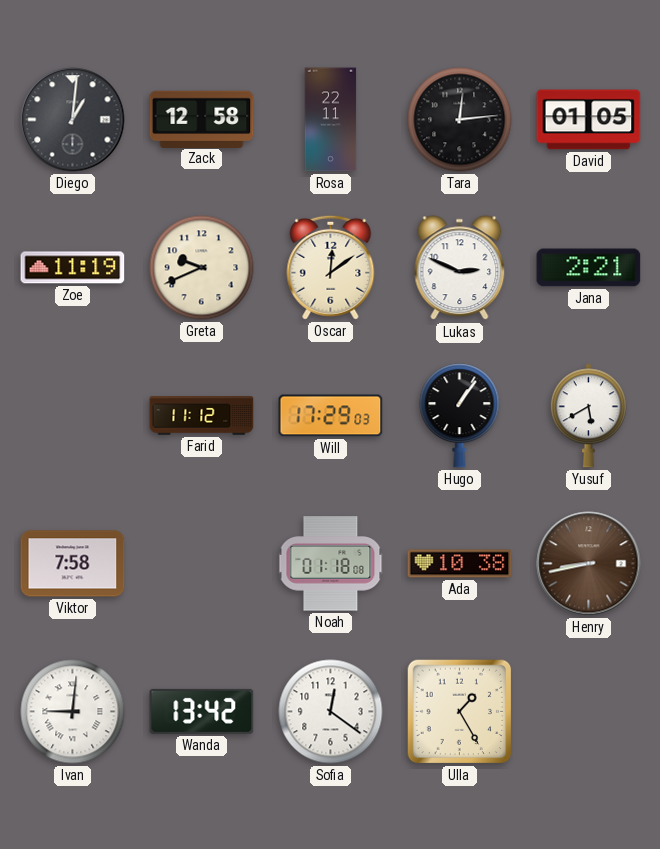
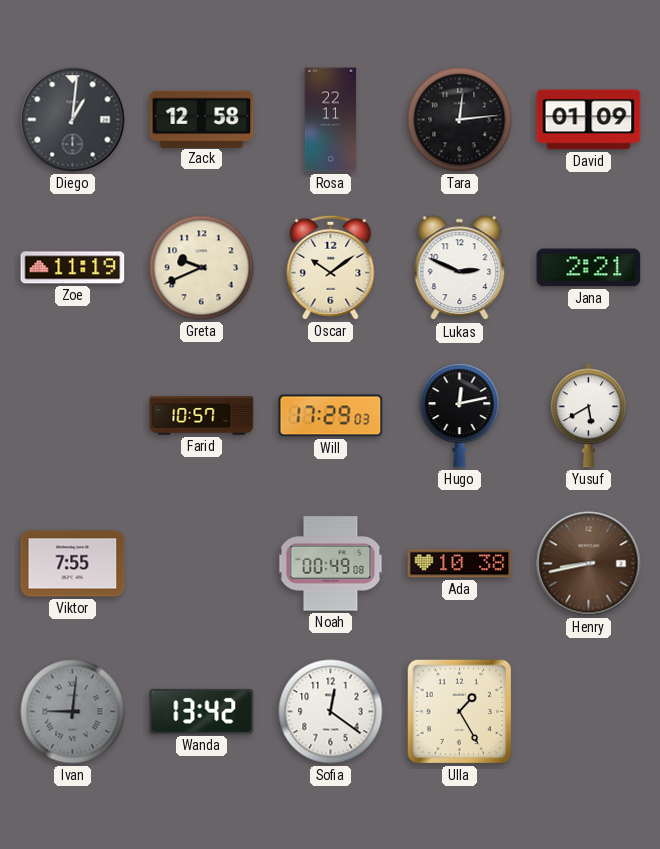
David: 01:05 -> 01:09 (589, 120)
Oscar: 12:09 -> 10:09 (331, 267)
Farid: 11:12 -> 10:57 (202, 416)
Hugo: 1:06 -> 12:13 (460, 416)
Viktor: 7:58 -> 7:55 (73, 564)
Noah: 01:18 -> 00:49 (331, 564)
Ivan dial: white -> grey (73, 712)
